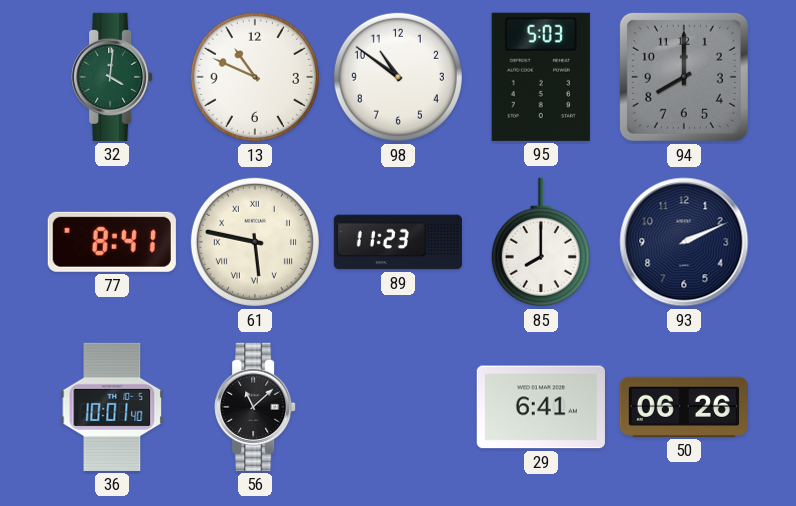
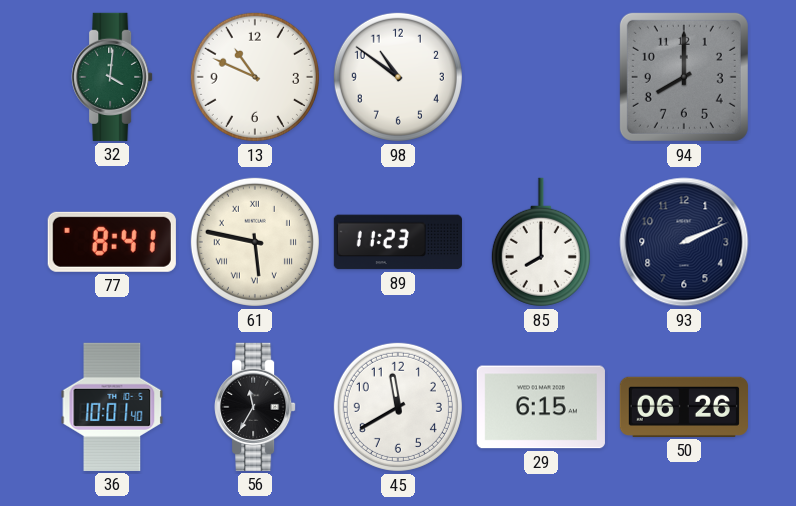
95: 5:03 -> none (541, 77)
56: 11:08 -> 11:35 (255, 407)
45: none -> 11:40 (398, 407)
29: 6:41 -> 6:15 (541, 407)
